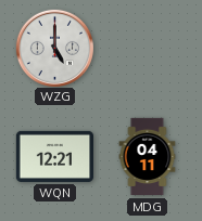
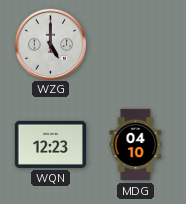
WQN: 12:21 -> 12:23 (50, 144)
MDG: 04:11 -> 04:10 (136, 145)
